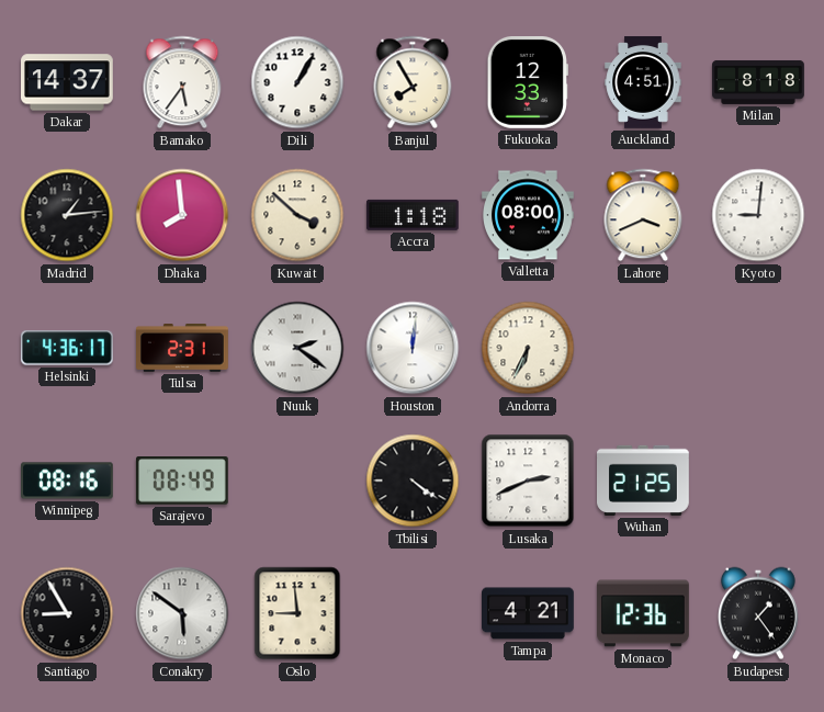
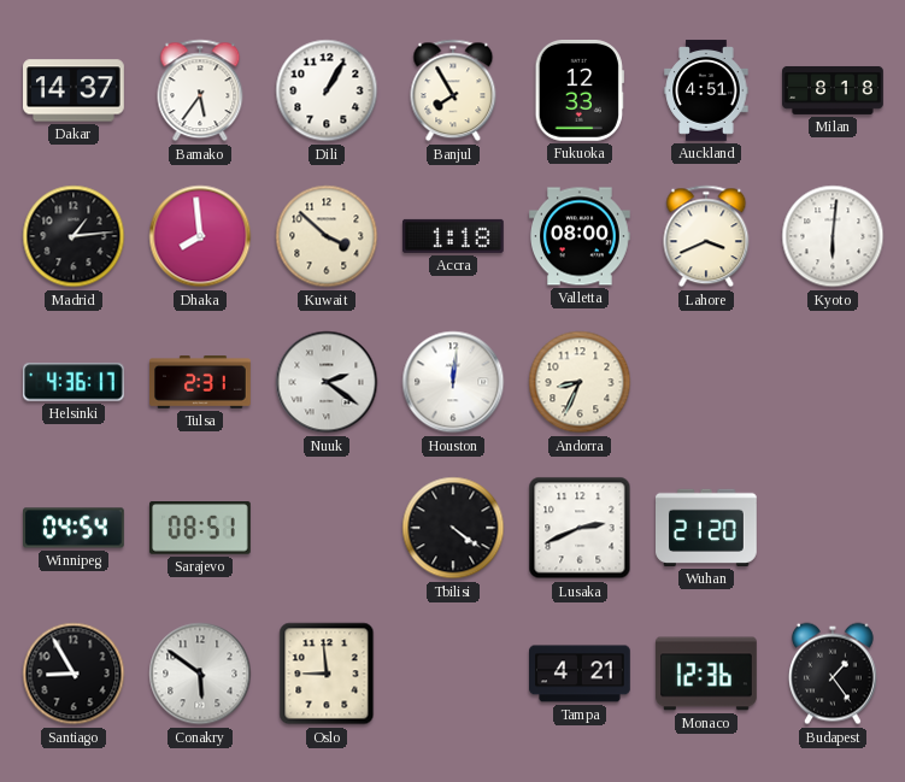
Kyoto: 9:01 -> 6:01 (833, 236)
Andorra: 6:34 -> 8:34 (580, 382)
Winnipeg: 08:16 -> 04:54 (75, 528)
Sarajevo: 08:49 -> 08:51 (200, 528)
Wuhan: 21:25 -> 21:20 (707, 528)
